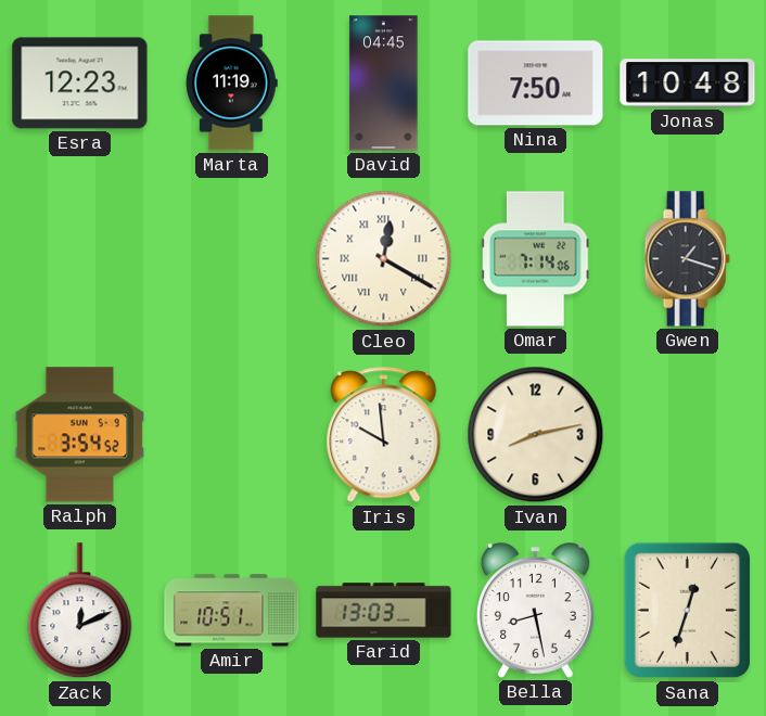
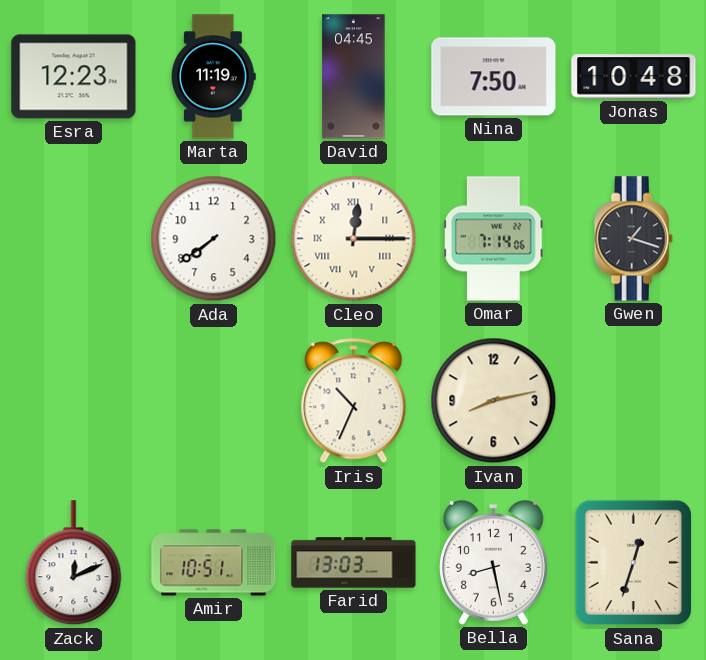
Ada: none -> 7:39 (214, 239)
Cleo: 12:20 -> 12:15 (354, 239)
Ralph: 3:54 -> none (80, 435)
Iris: 9:59 -> 10:34 (354, 401)
